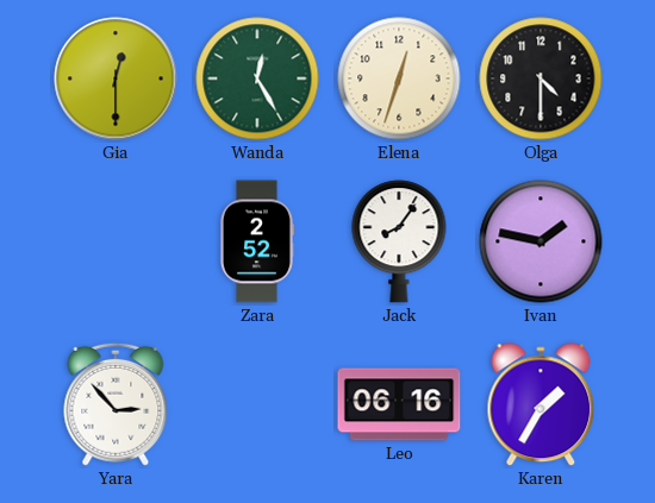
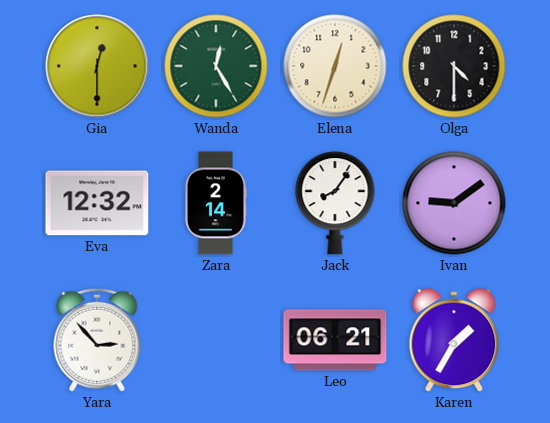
Eva: none -> 12:32 (97, 203)
Zara: 2:52 -> 2:14 (215, 203)
Ivan: 1:47 -> 9:09 (454, 203)
Leo: 06:16 -> 06:21 (335, 340)
